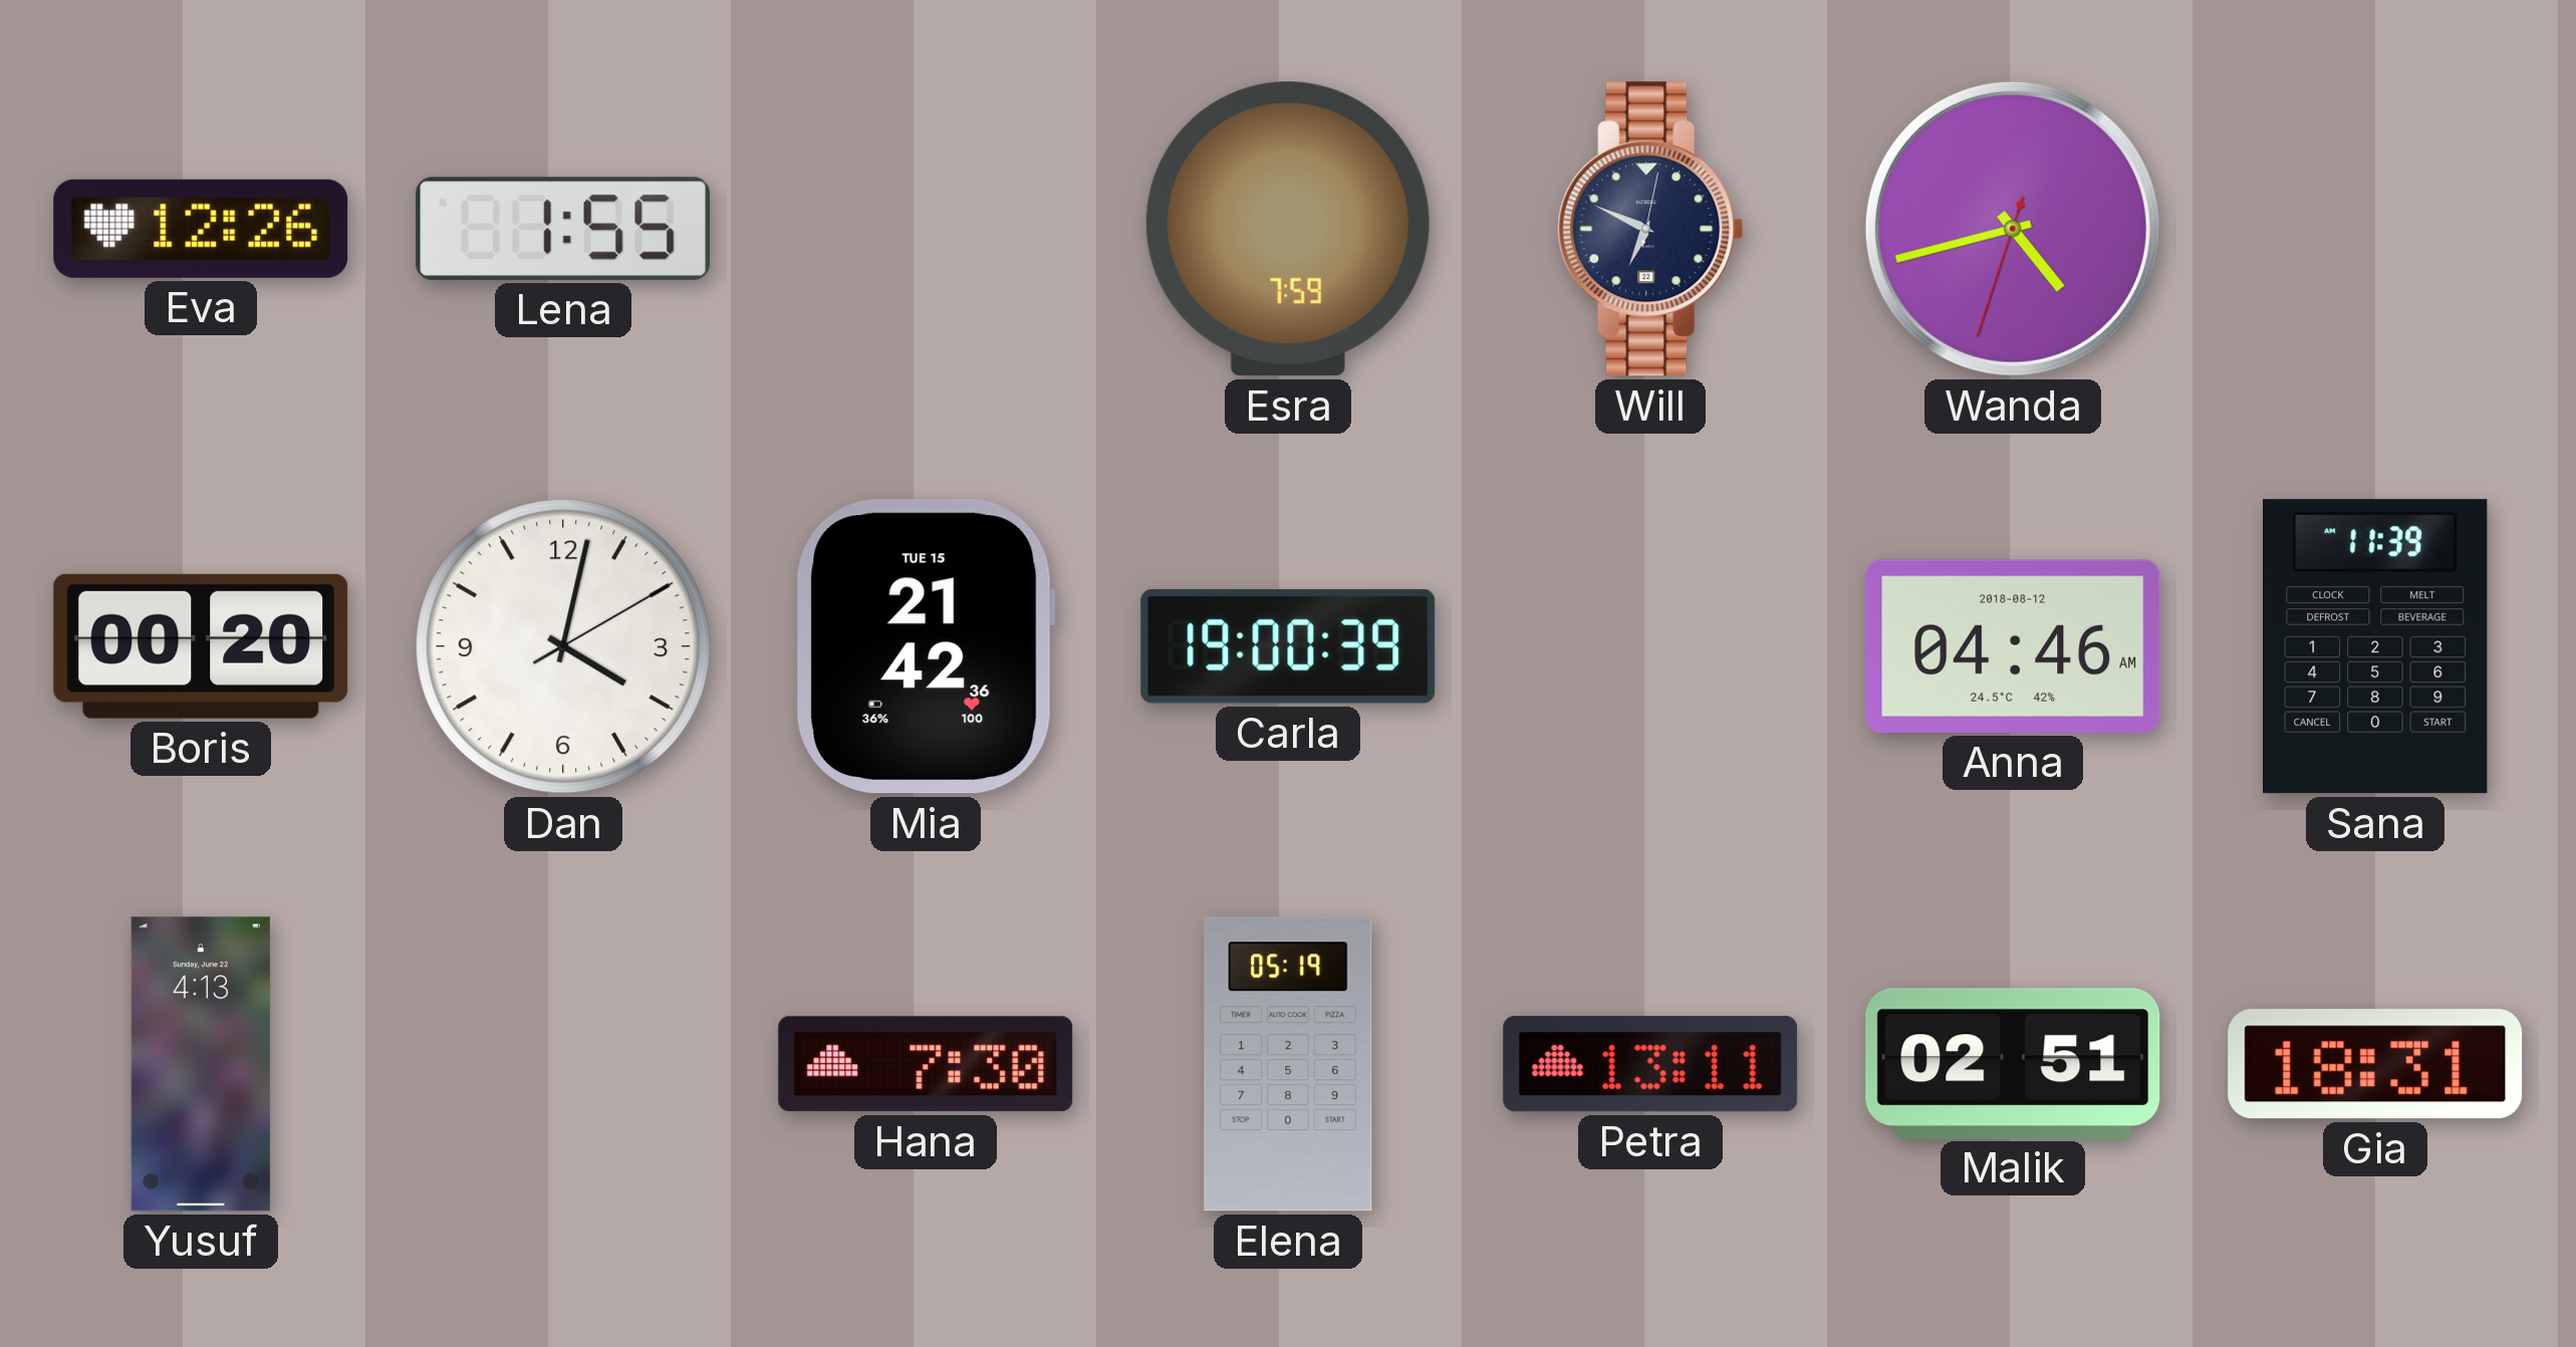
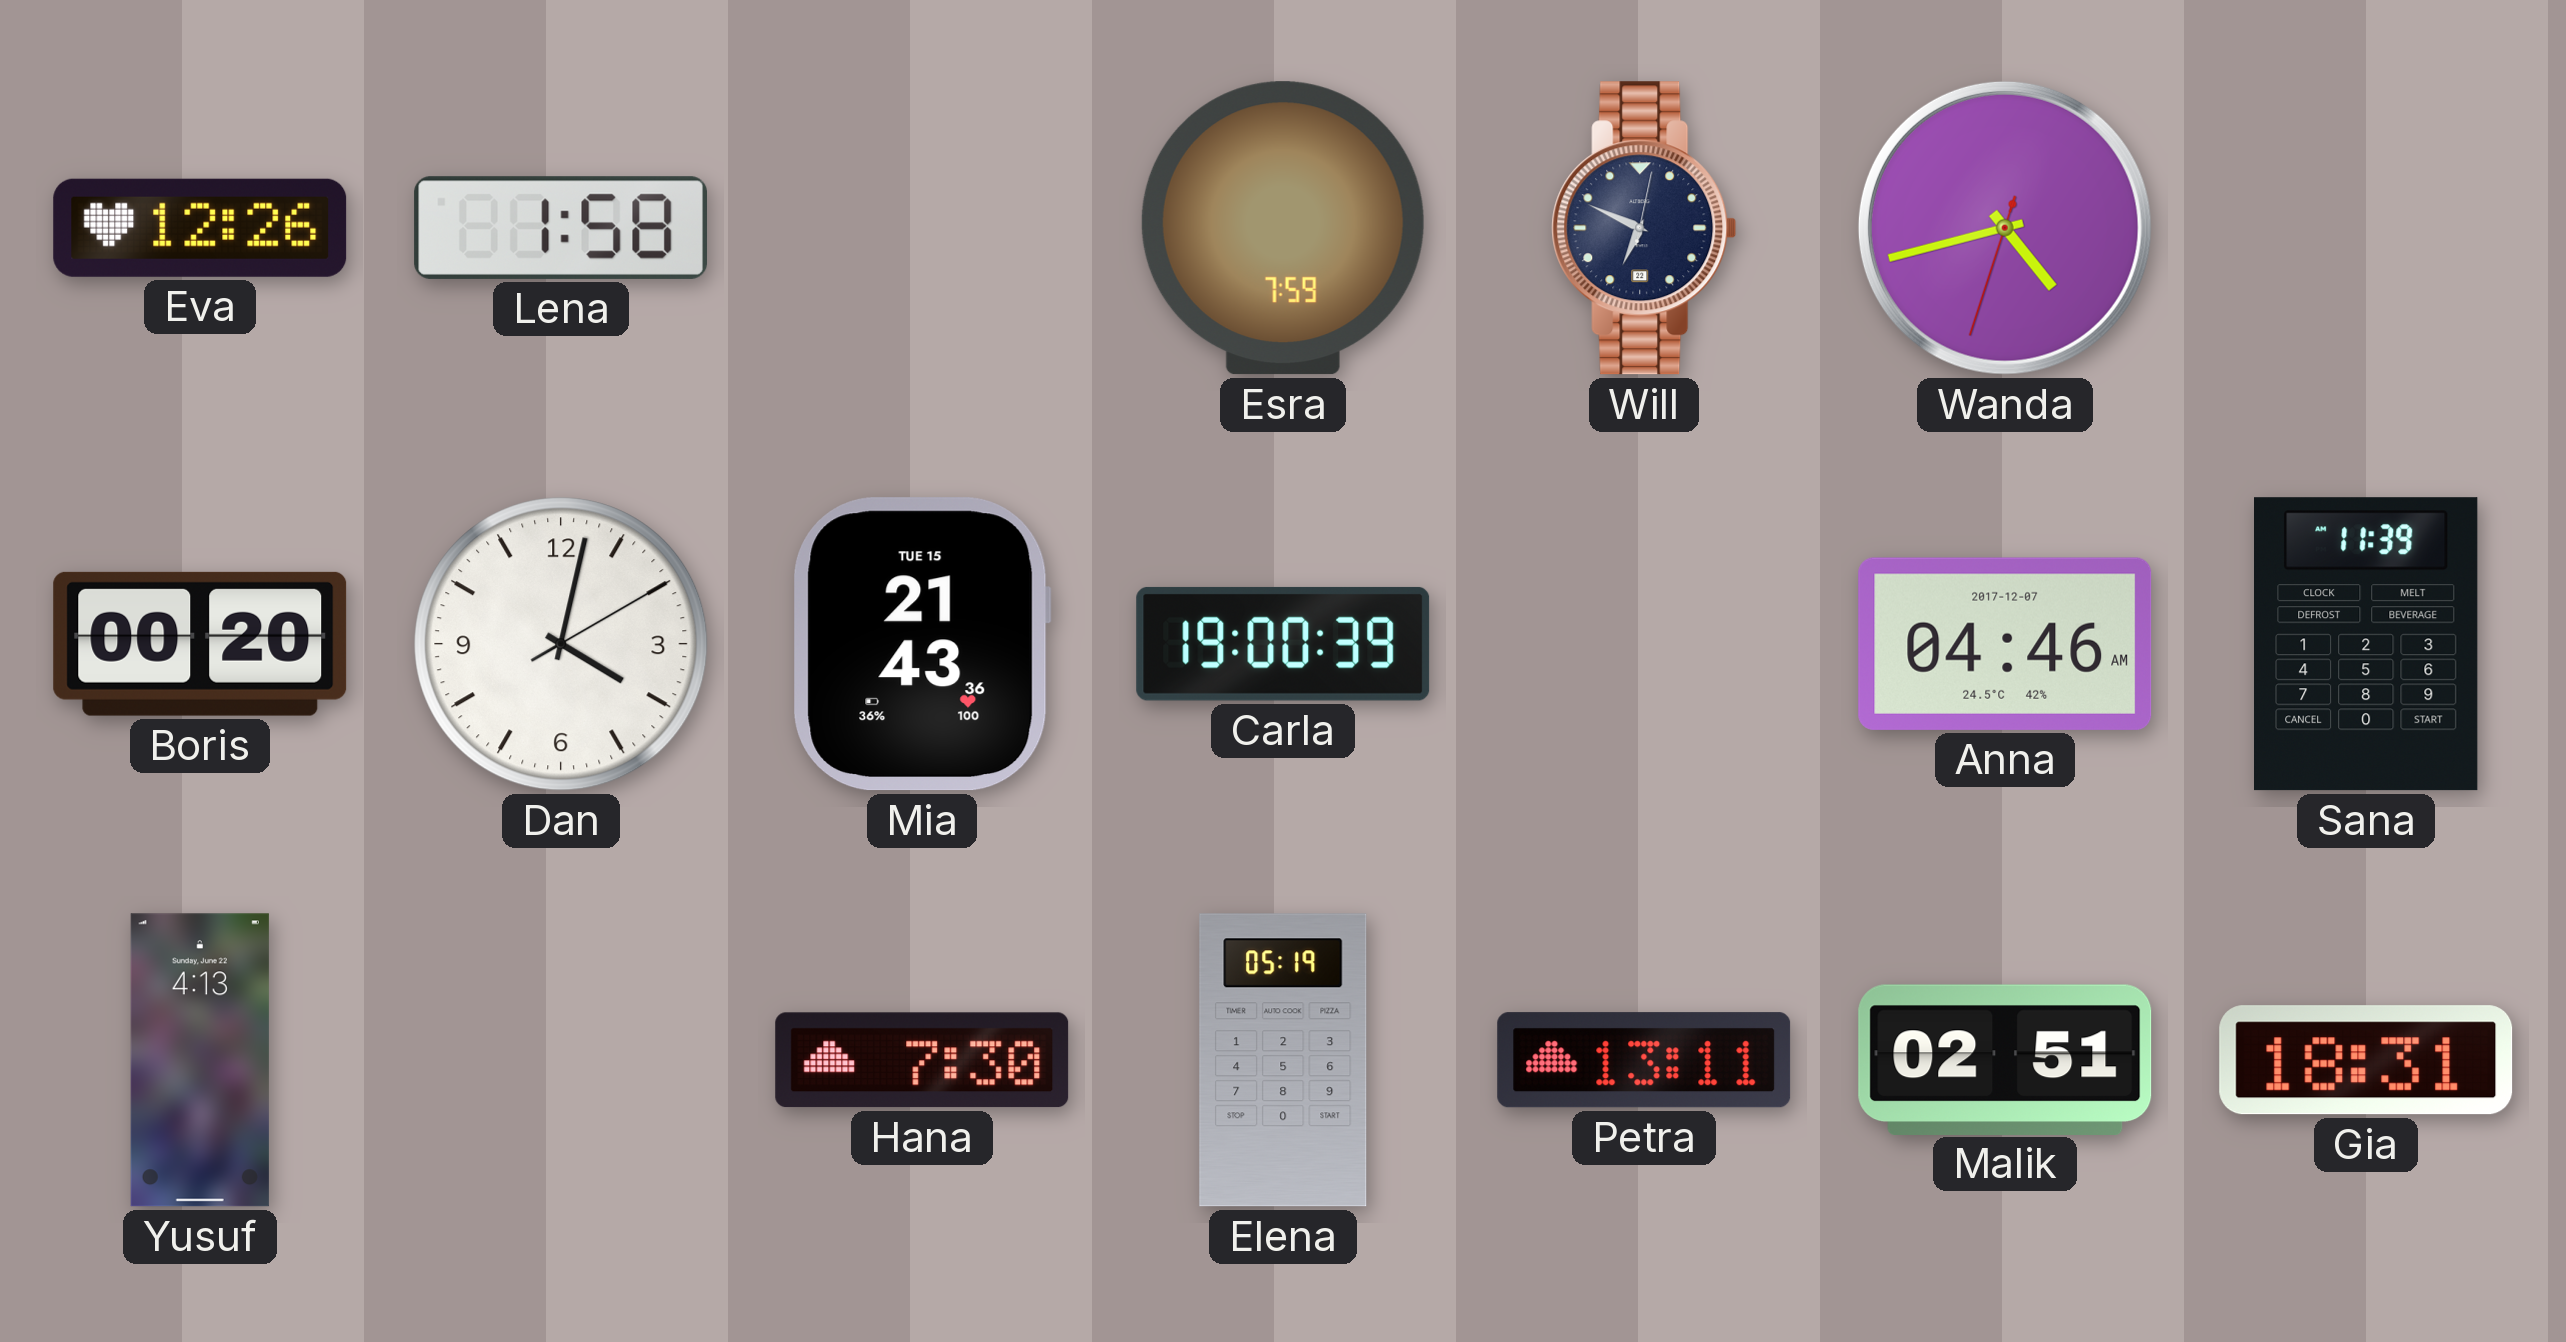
Lena: 1:55 -> 1:58 (560, 228)
Mia: 21:42 -> 21:43 (922, 644)
Anna date: 2018-08-12 -> 2017-12-07 (2005, 644)
